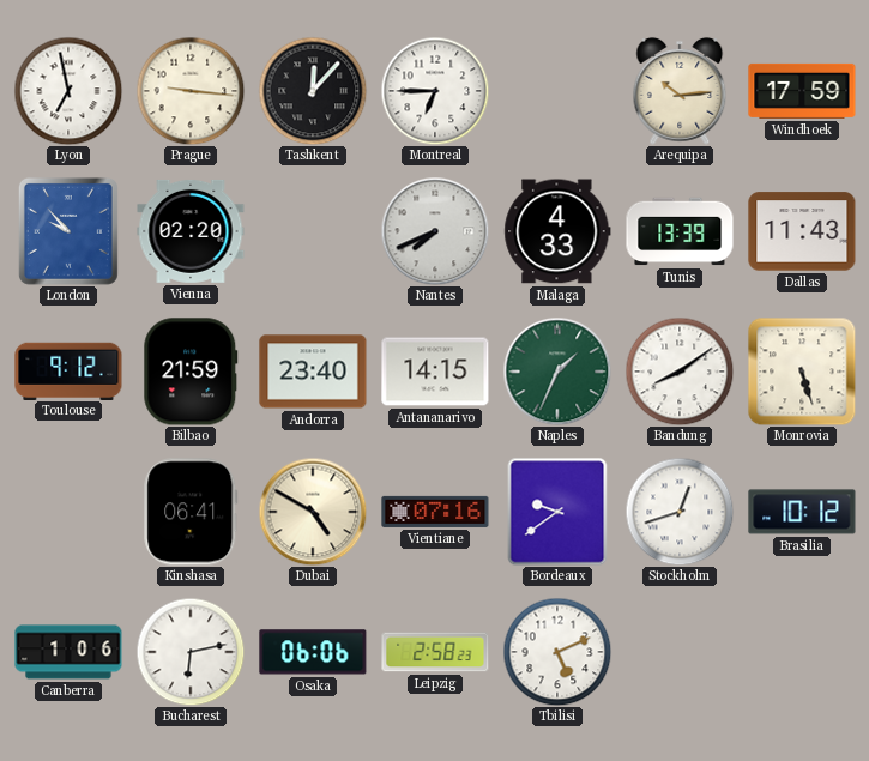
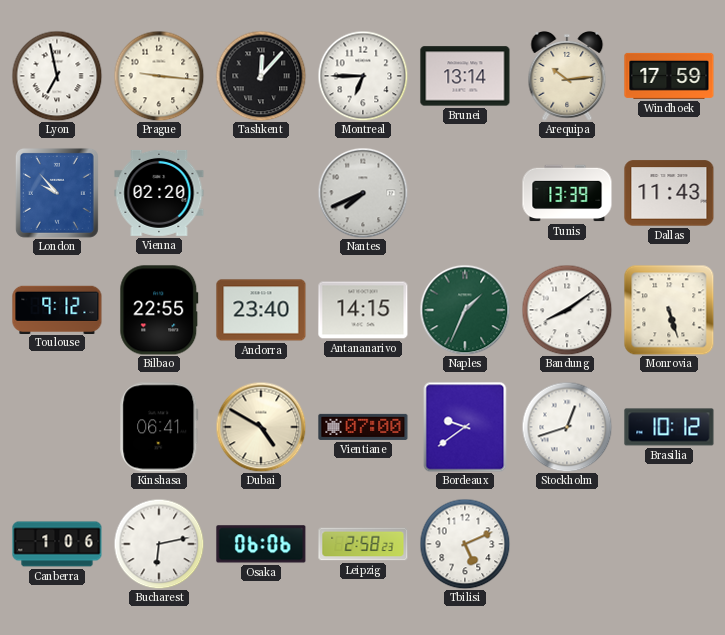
Brunei: none -> 13:14 (465, 76)
Malaga: 4:33 -> none (557, 231)
Bilbao: 21:59 -> 22:55 (159, 310)
Vientiane: 07:16 -> 07:00 (363, 427)
